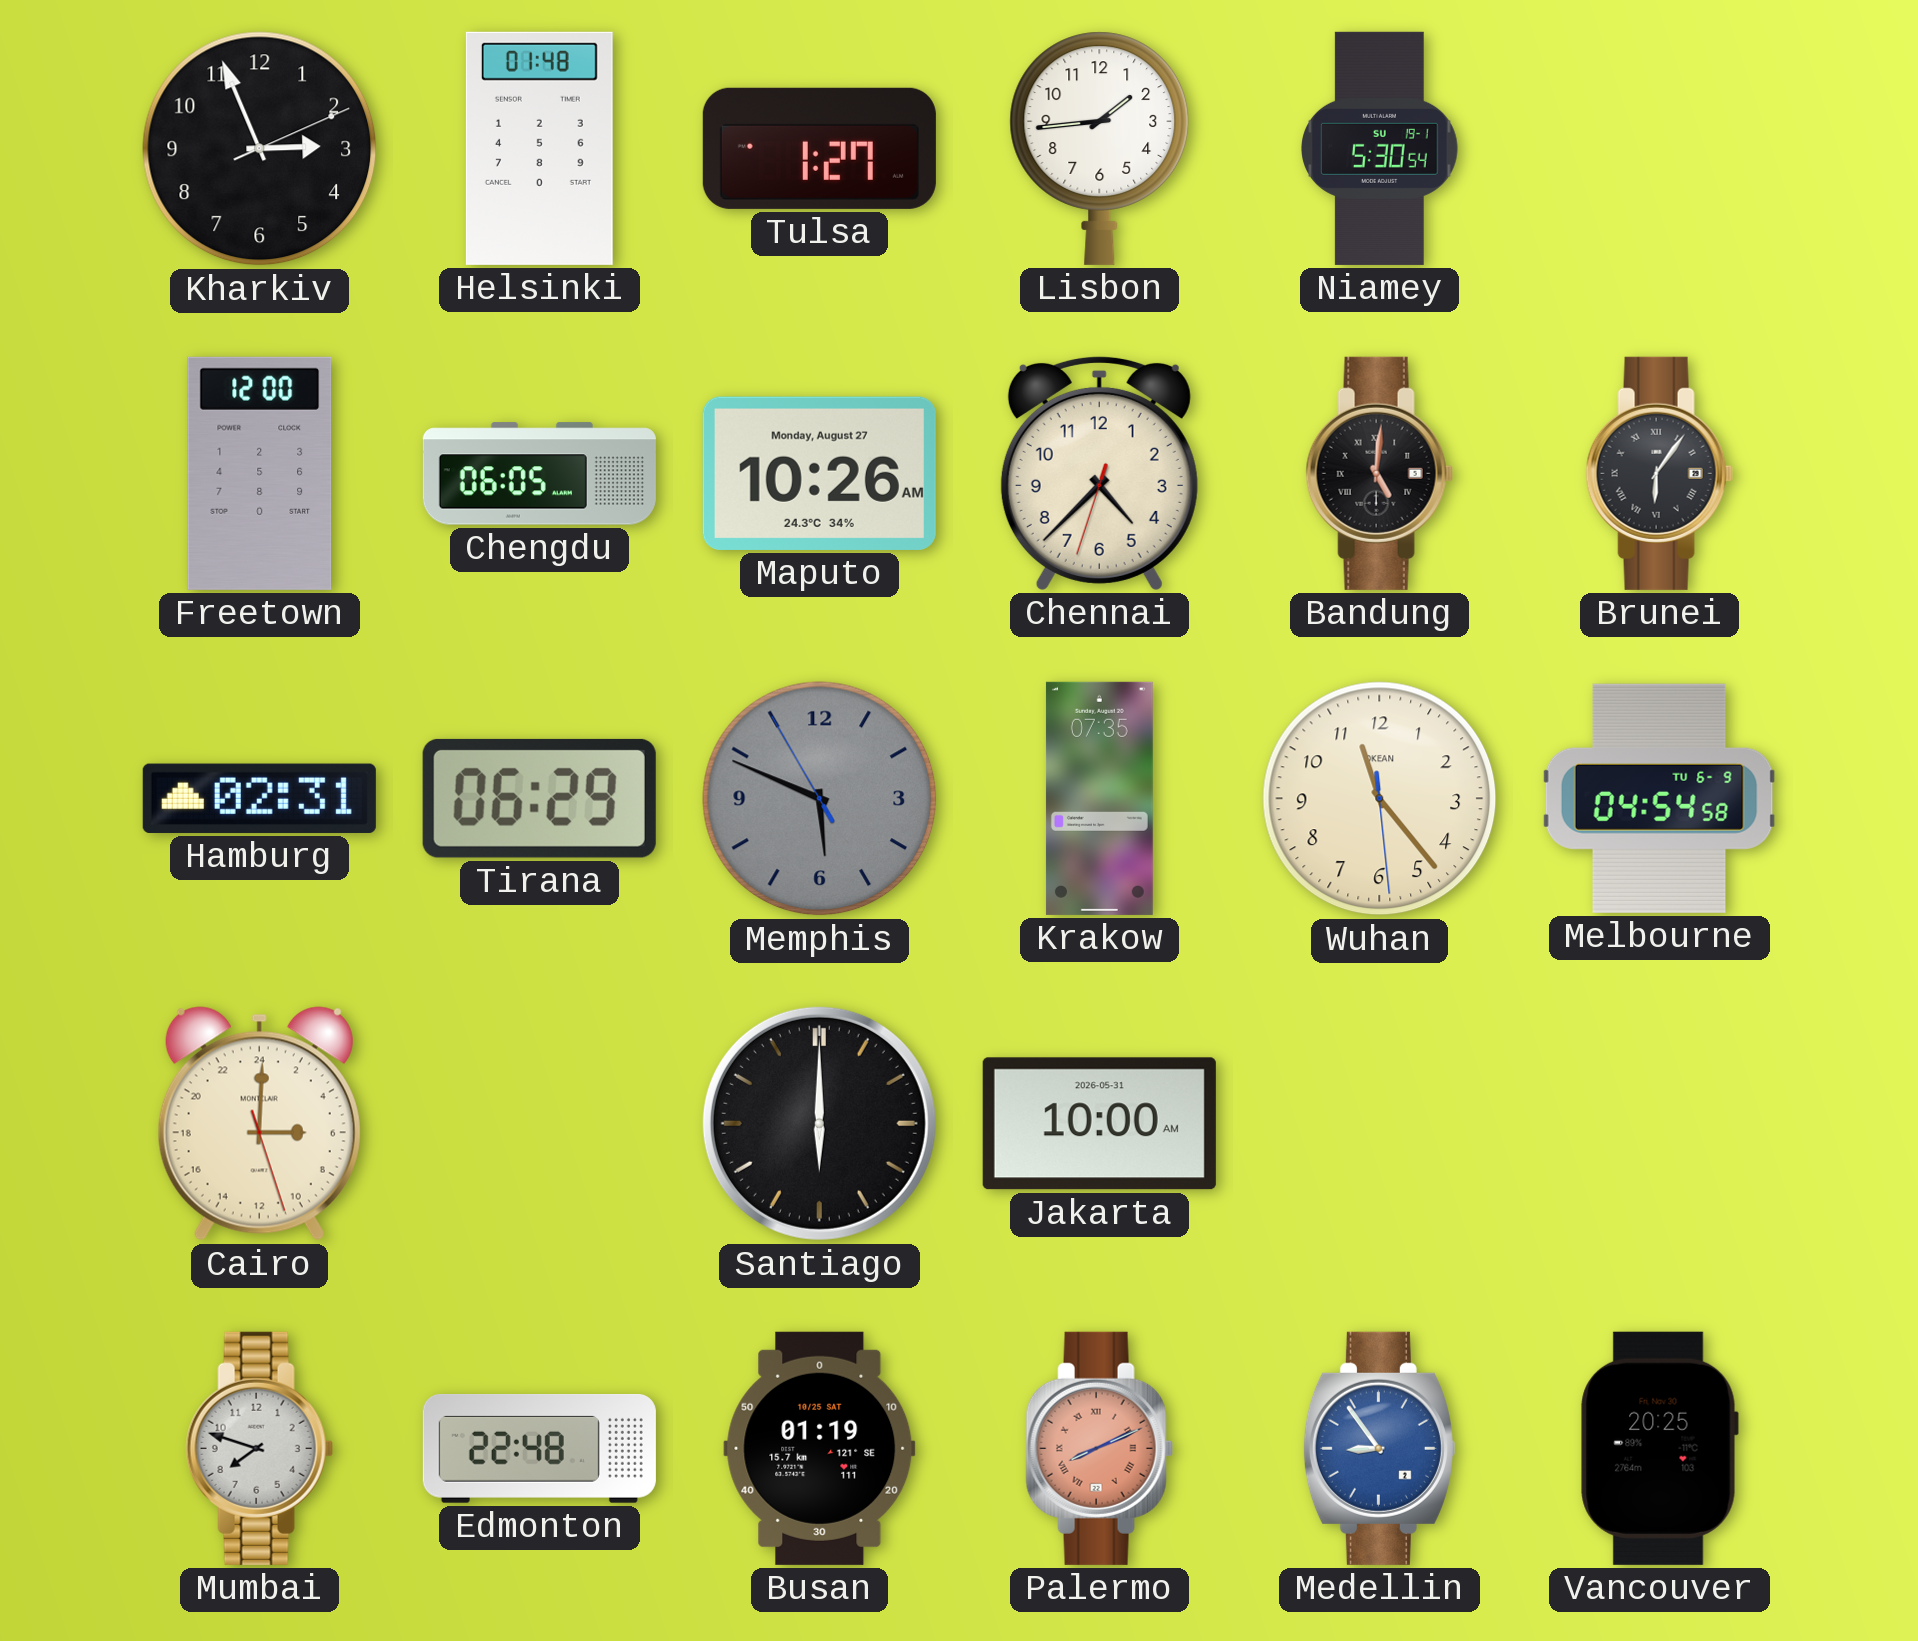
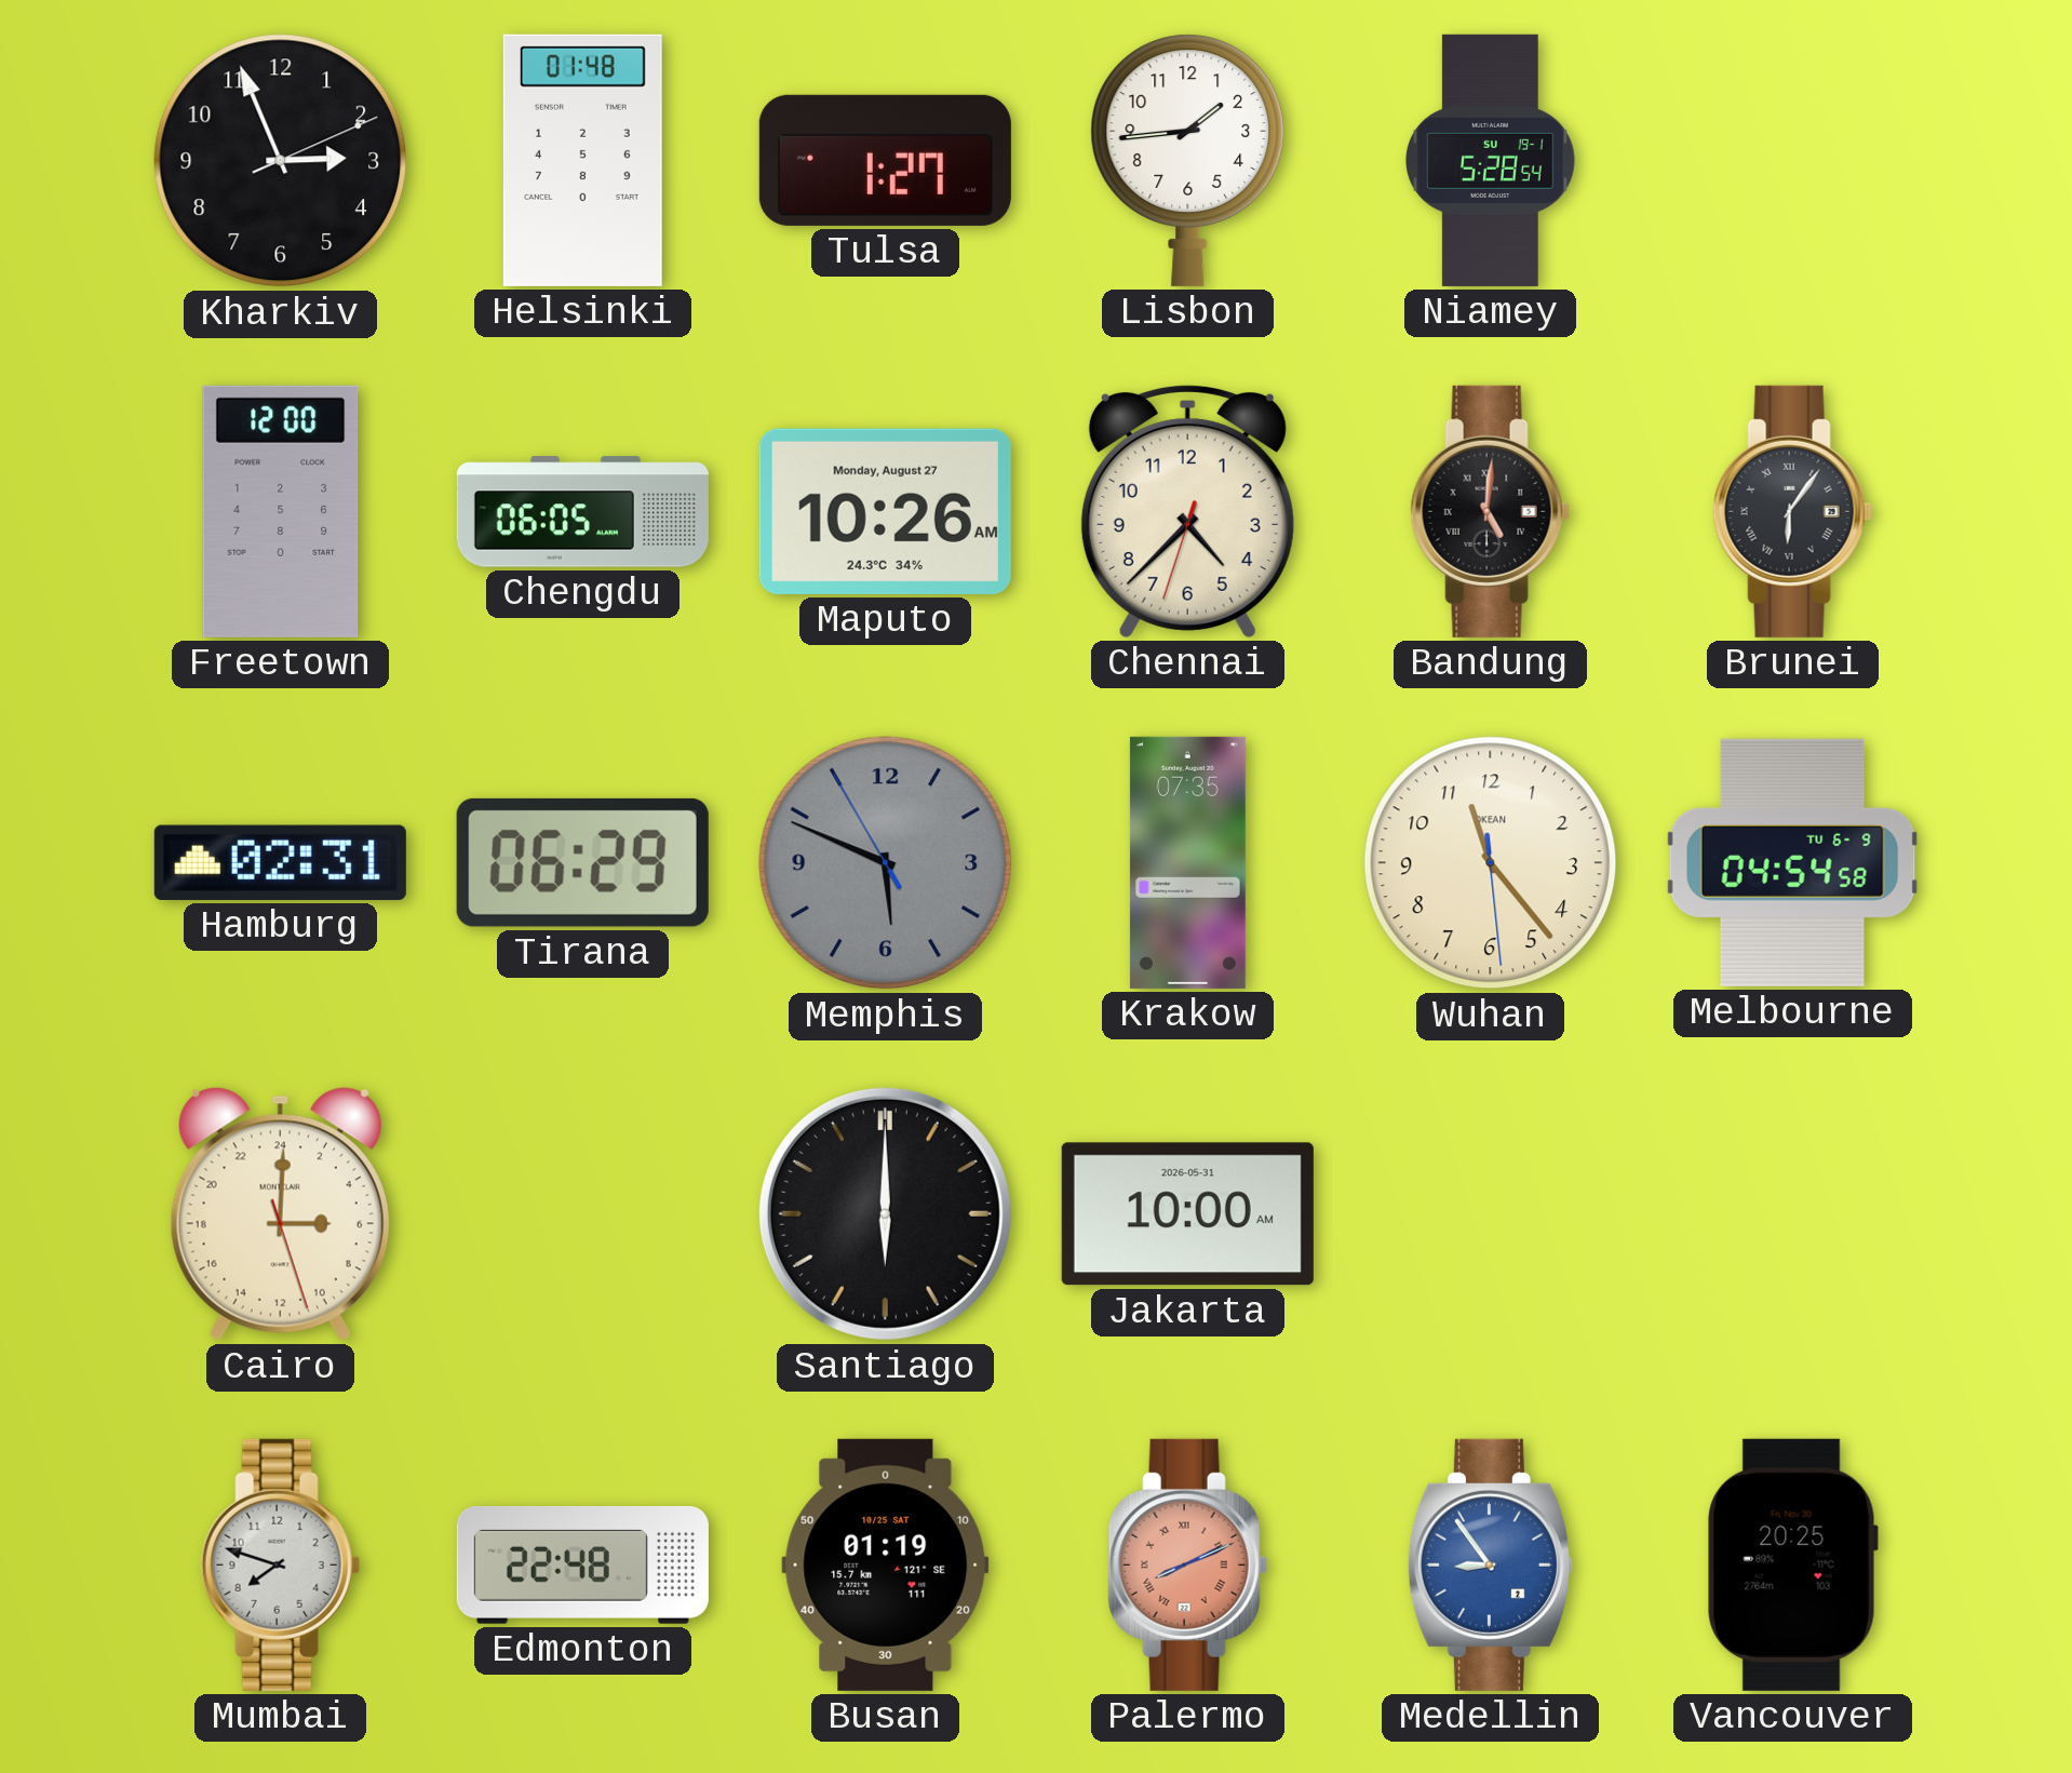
Niamey: 5:30 -> 5:28 (1491, 160)
